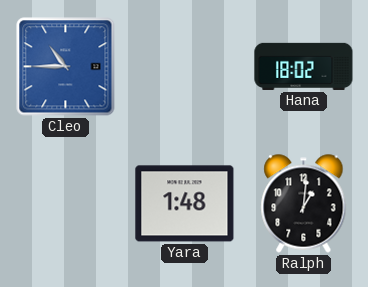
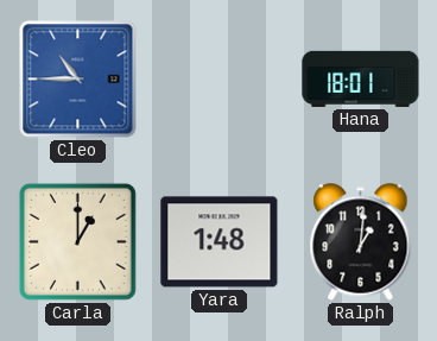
Hana: 18:02 -> 18:01 (361, 78)
Carla: none -> 1:00 (77, 241)
